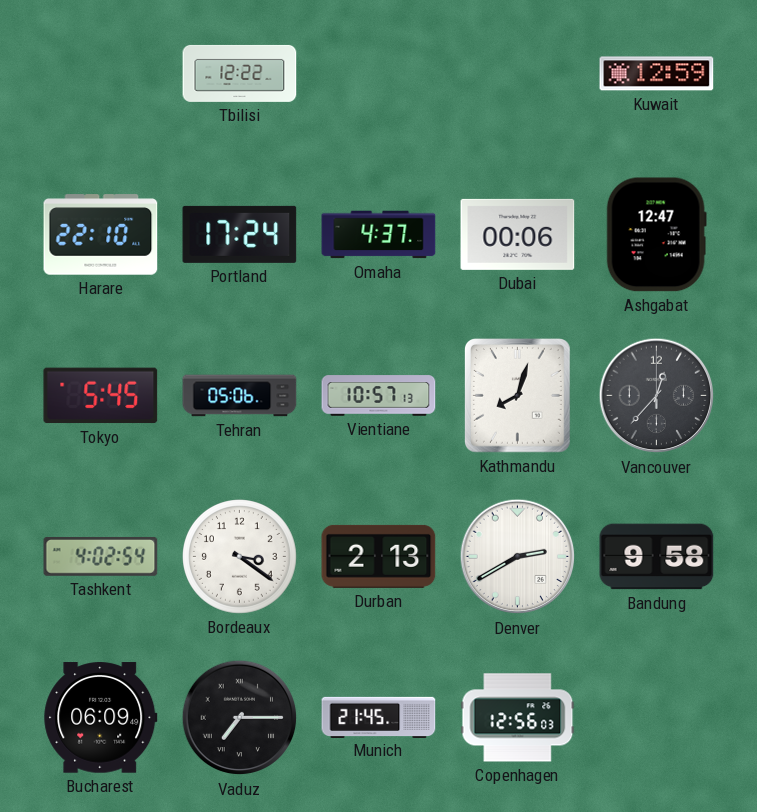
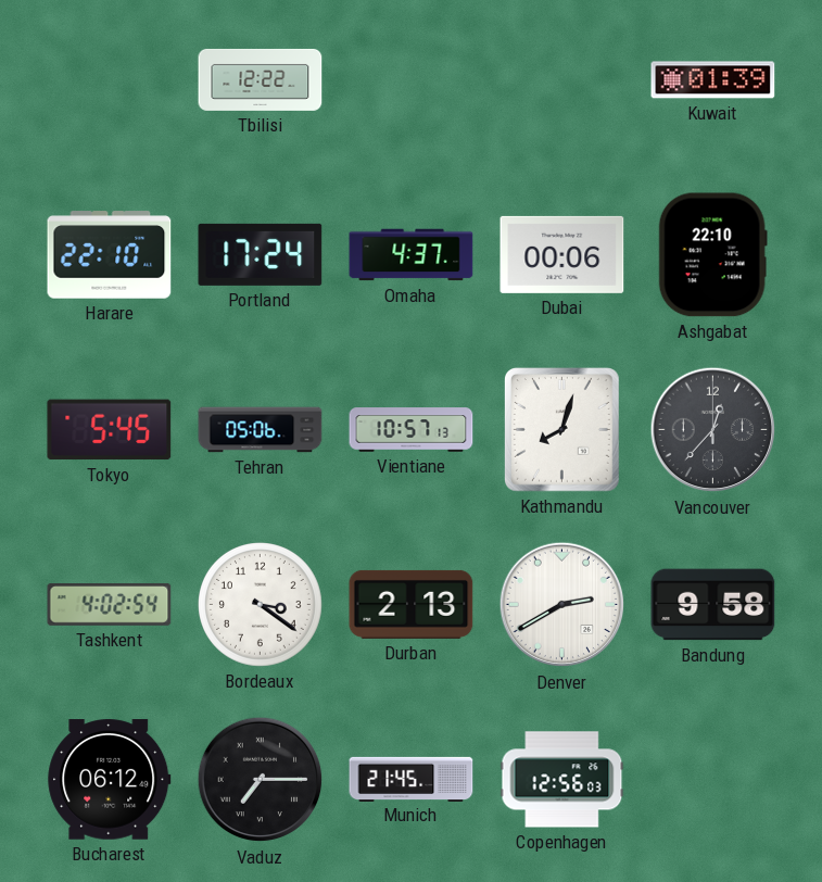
Kuwait: 12:59 -> 01:39 (713, 80)
Ashgabat: 12:47 -> 22:10 (712, 255)
Bucharest: 06:09 -> 06:12 (110, 780)
